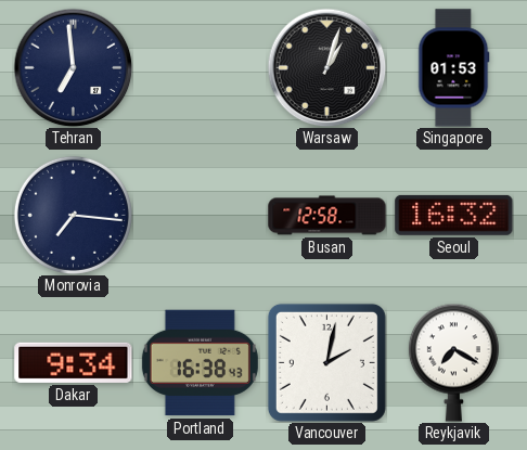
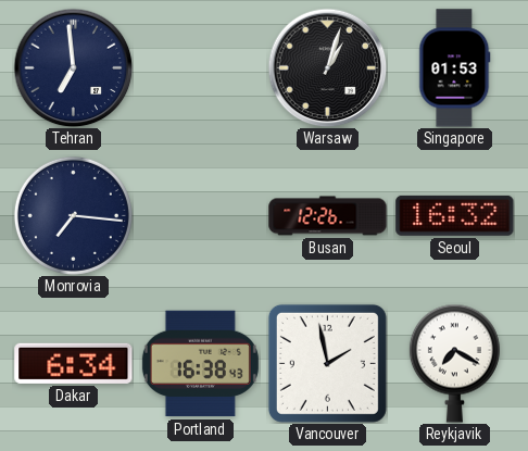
Busan: 12:58 -> 12:26 (328, 216)
Dakar: 9:34 -> 6:34 (74, 363)
Vancouver: 2:02 -> 1:58 (327, 363)
